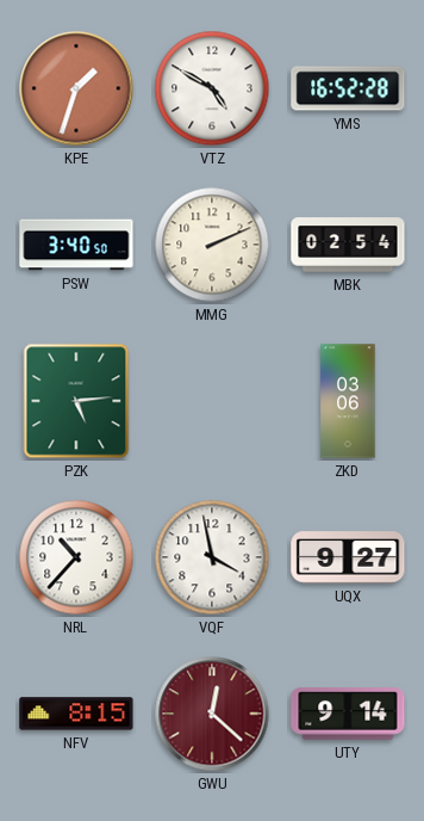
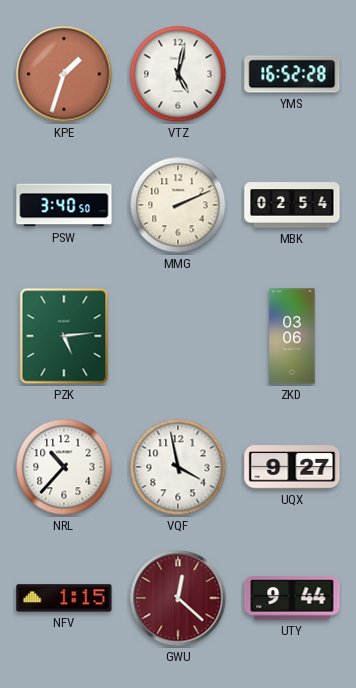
VTZ: 4:50 -> 5:02 (178, 74)
NFV: 8:15 -> 1:15 (64, 598)
UTY: 9:14 -> 9:44 (292, 598)
